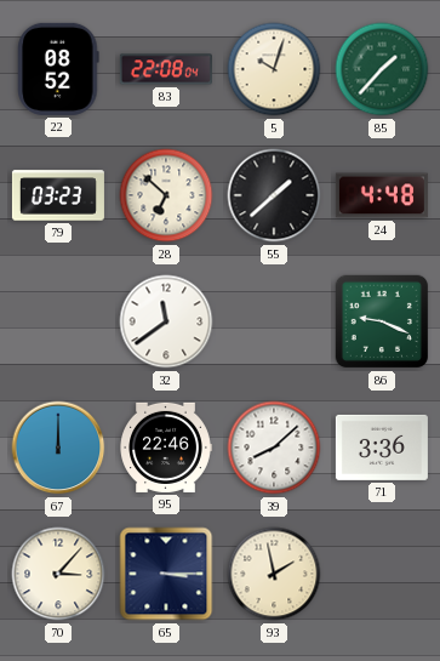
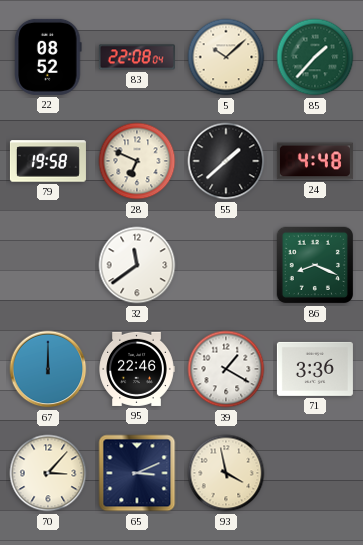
5: 10:03 -> 10:08 (226, 57)
79: 03:23 -> 19:58 (48, 161)
28: 6:52 -> 6:49 (137, 161)
86: 9:19 -> 8:19 (315, 265)
39: 8:08 -> 1:20 (226, 369)
65: 3:15 -> 3:11 (137, 473)
93: 1:58 -> 3:58 (226, 473)
